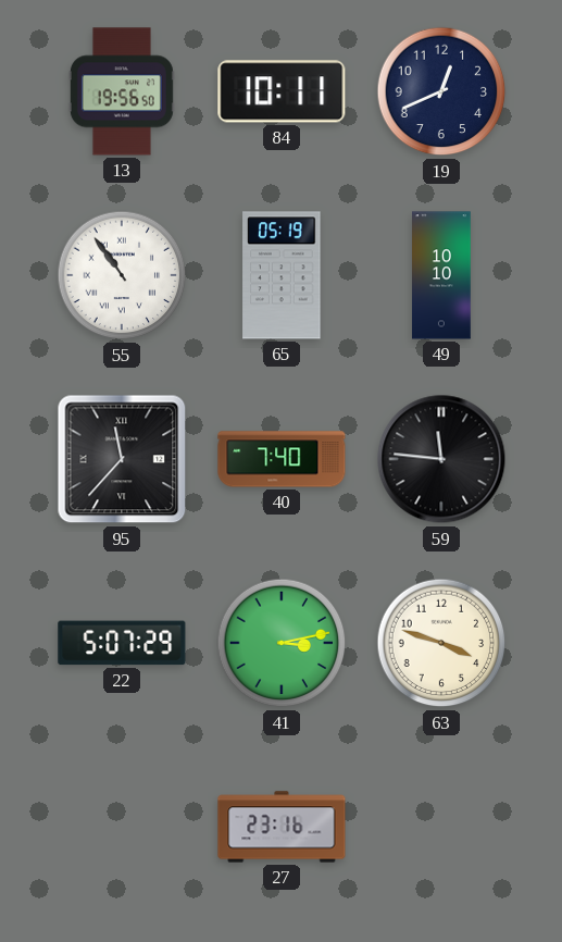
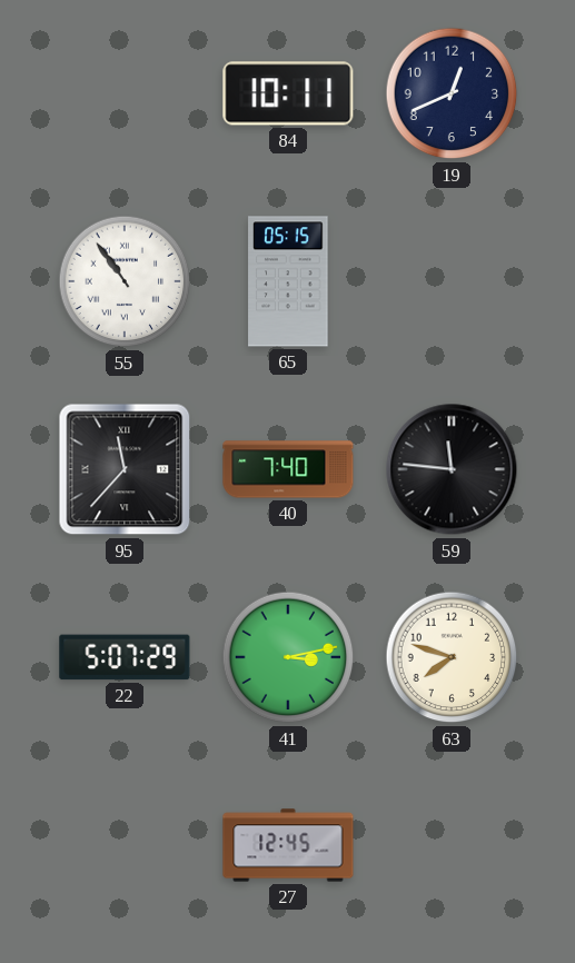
13: 19:56 -> none (122, 91)
65: 05:19 -> 05:15 (288, 281)
49: 10:10 -> none (441, 275)
63: 3:48 -> 7:48 (452, 657)
27: 23:16 -> 12:45 (288, 845)
